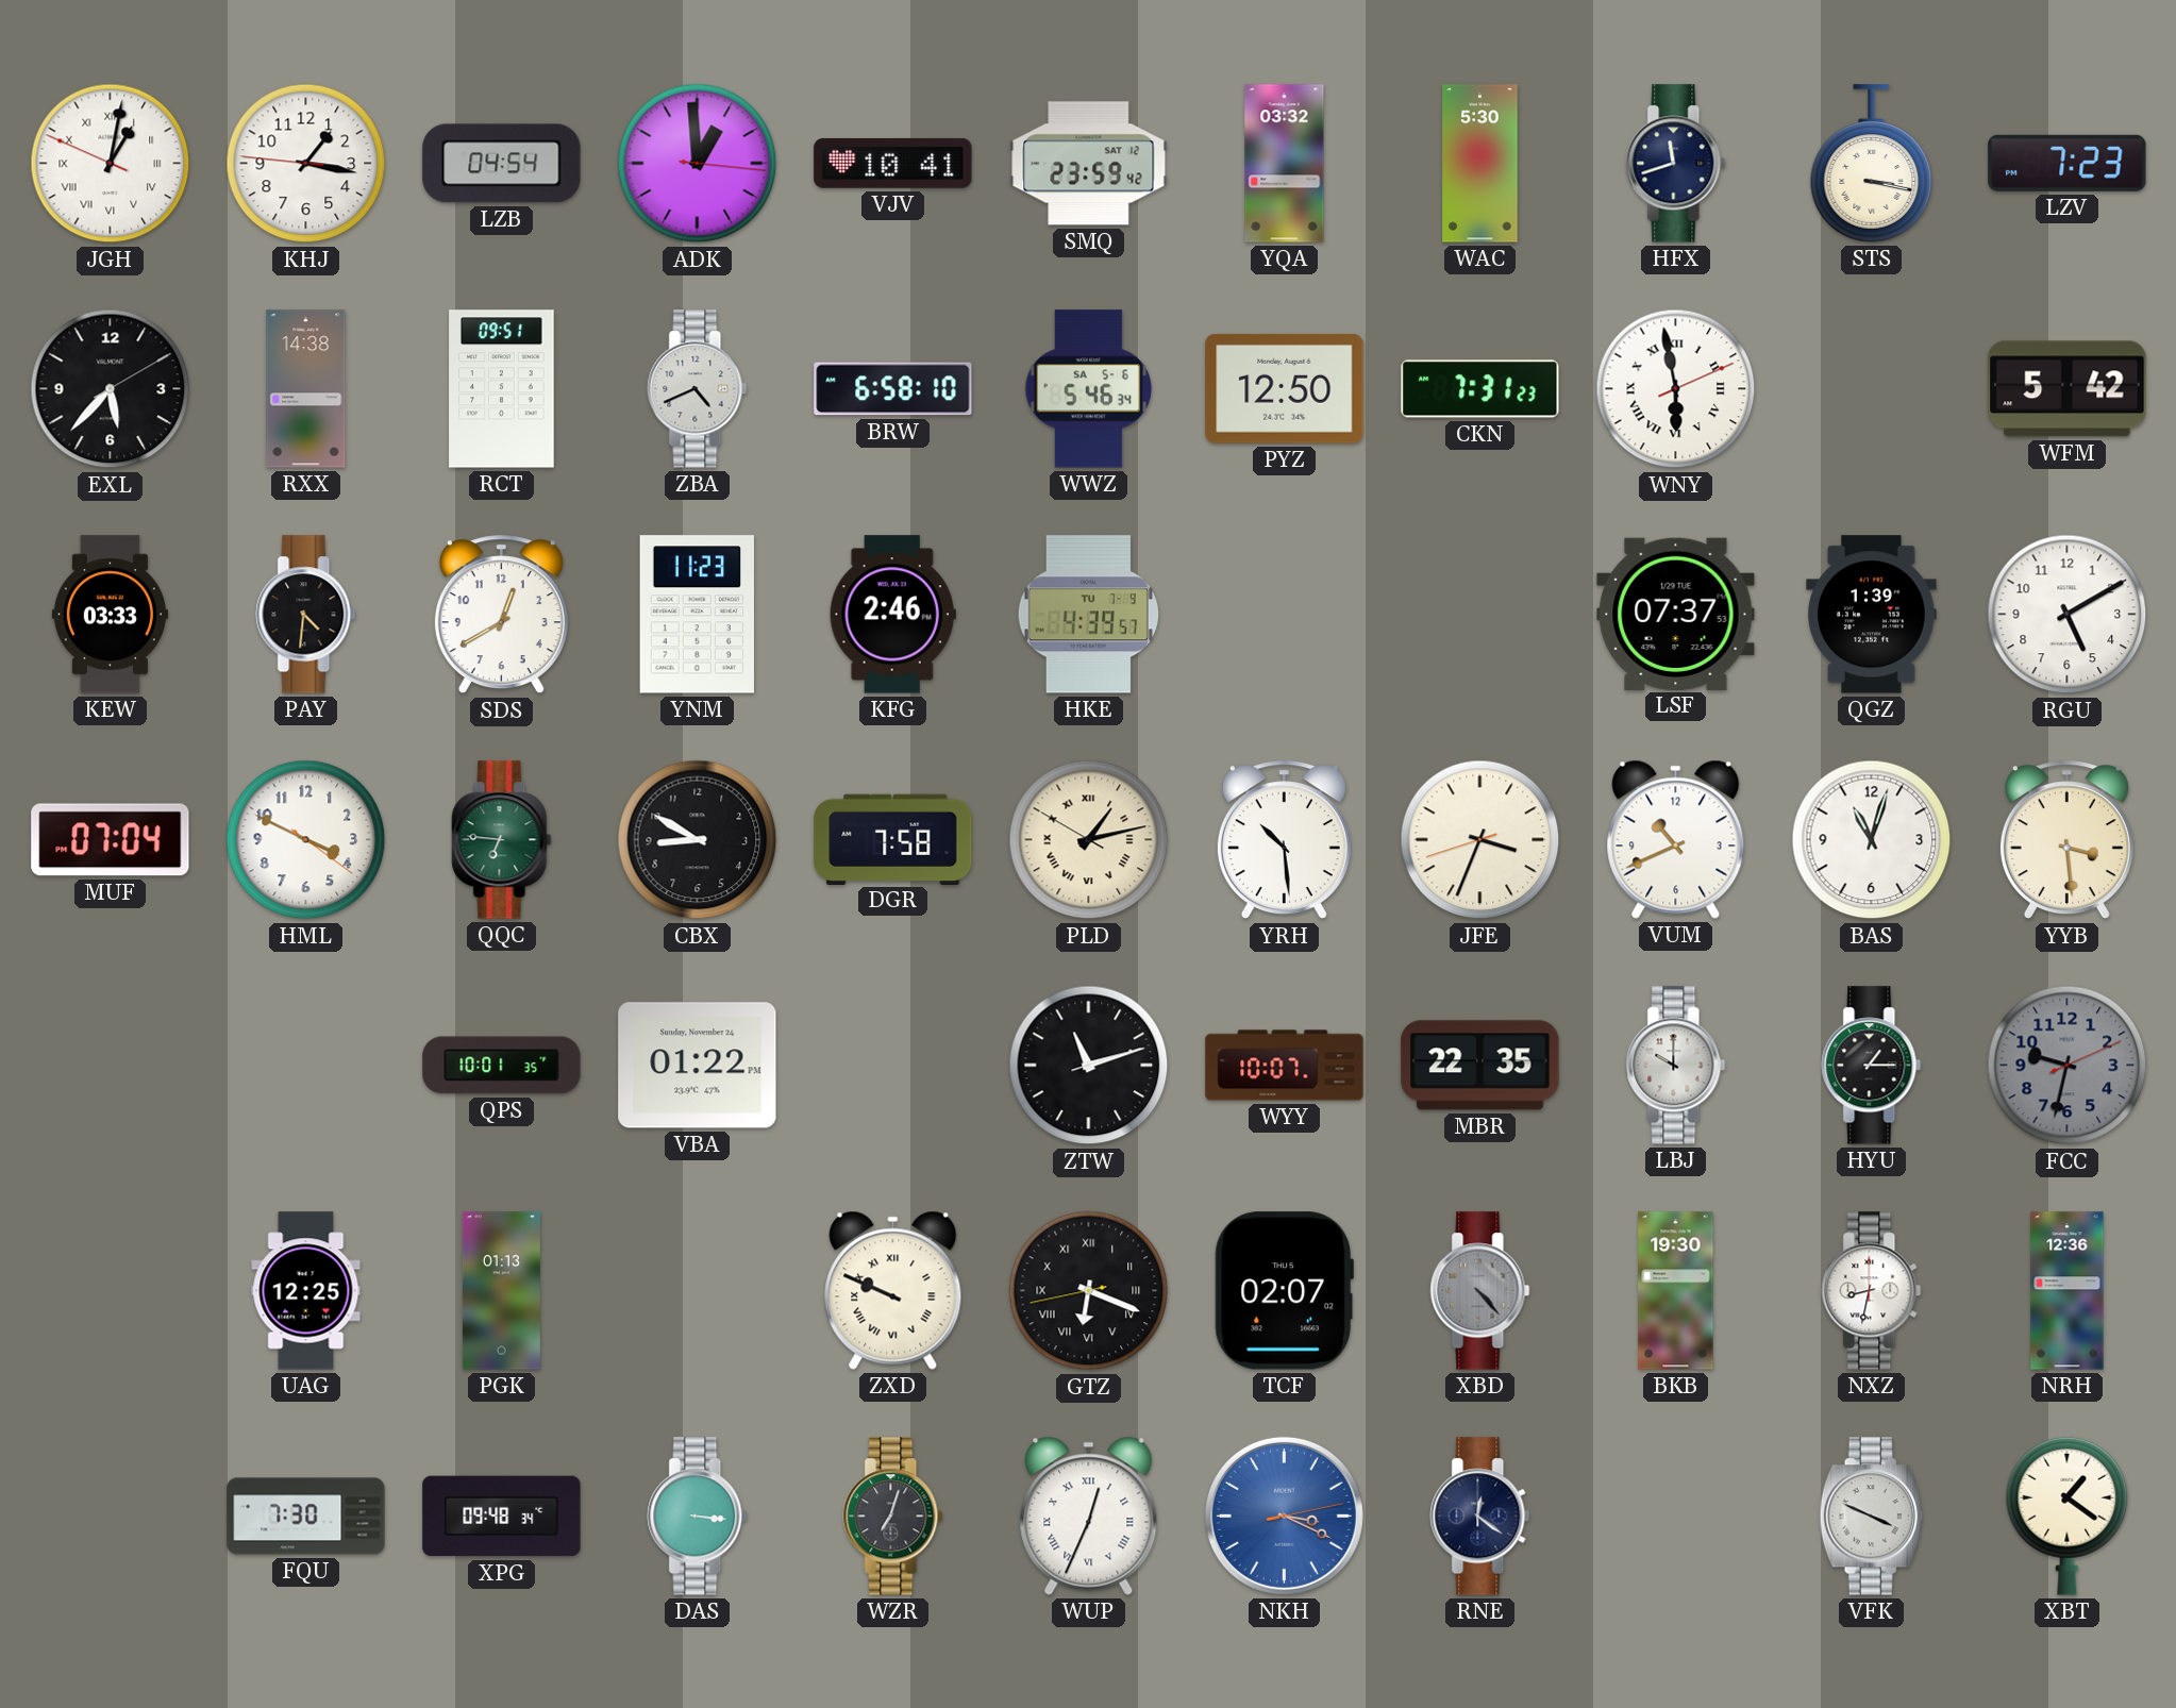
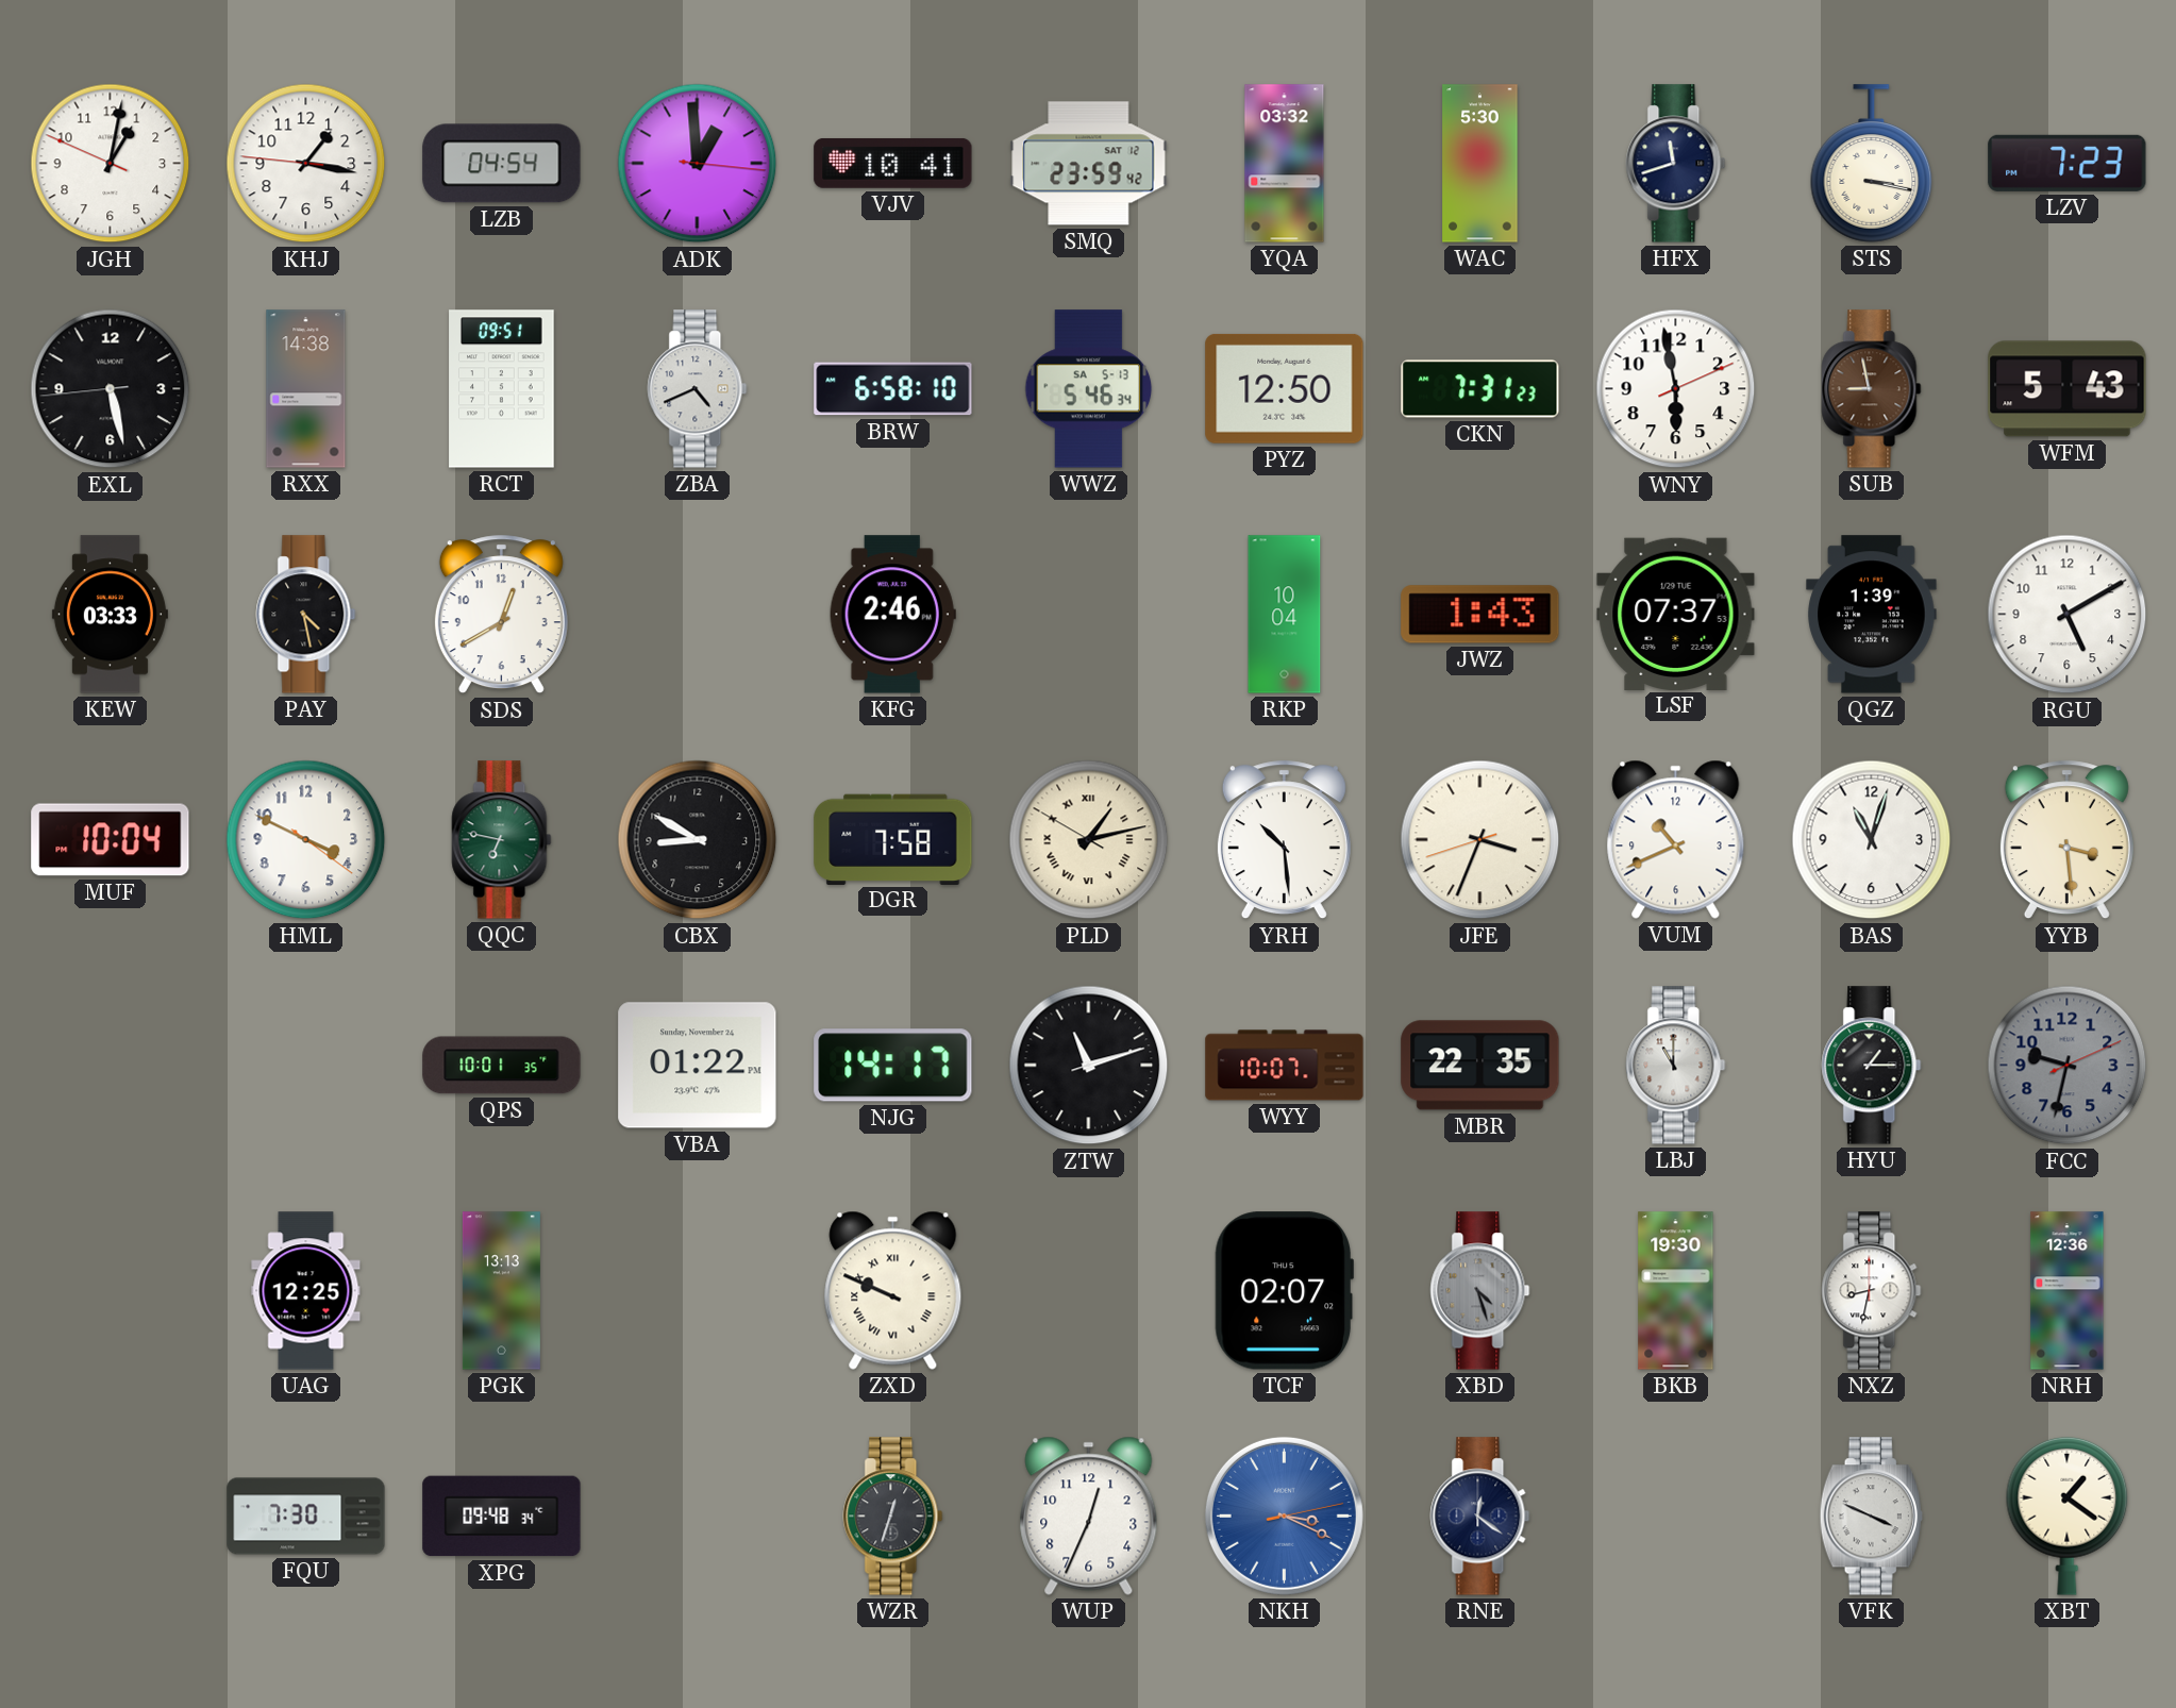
JGH numerals: Roman -> Arabic (111, 164)
EXL: 5:37 -> 5:27 (111, 389)
WWZ date: SA 5-6 -> SA 5-13 (1089, 389)
WNY numerals: Roman -> Arabic (1676, 389)
SUB: none -> 8:58 (1872, 389)
WFM: 5:42 -> 5:43 (2068, 389)
PAY: 4:31 -> 4:28 (306, 615)
YNM: 11:23 -> none (697, 615)
HKE: 4:39 -> none (1088, 615)
RKP: none -> 10:04 (1285, 615)
JWZ: none -> 1:43 (1480, 615)
MUF: 07:04 -> 10:04 (111, 840)
QQC: 6:46 -> 6:47 (502, 840)
NJG: none -> 14:17 (893, 1066)
LBJ: 10:00 -> 11:00 (1676, 1066)
PGK: 01:13 -> 13:13 (501, 1291)
GTZ: 6:18 -> none (1089, 1291)
XBD: 4:23 -> 4:27 (1480, 1291)
DAS: 3:16 -> none (698, 1517)
WZR: 7:03 -> 12:33 (893, 1517)
WUP numerals: Roman -> Arabic (1089, 1516)
